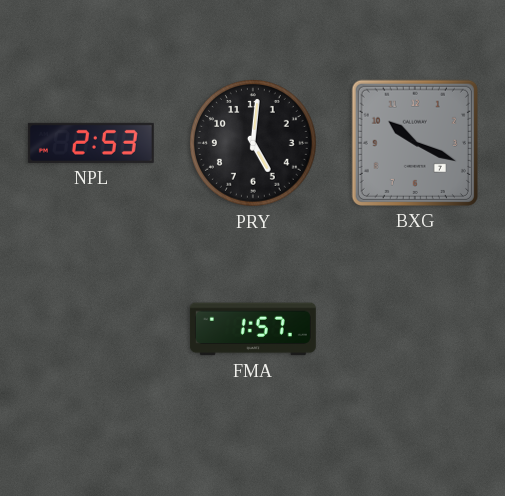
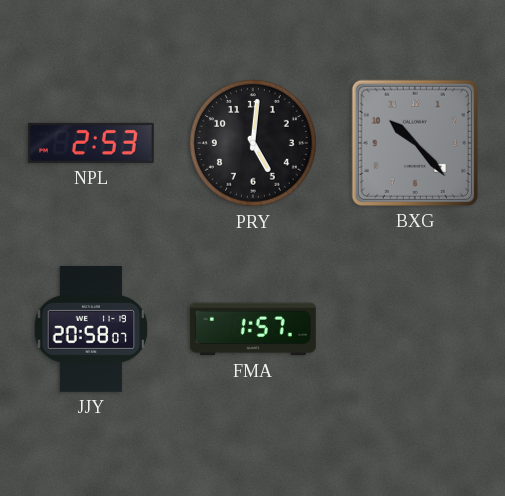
BXG: 10:19 -> 10:23 (415, 143)
JJY: none -> 20:58 (91, 329)
